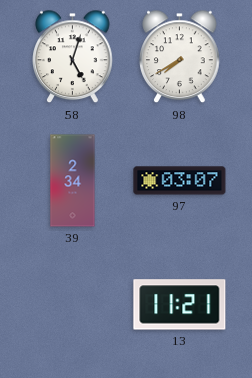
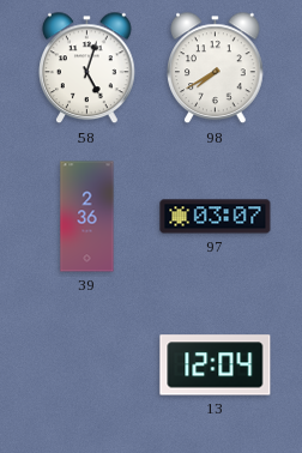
39: 2:34 -> 2:36 (87, 217)
13: 11:21 -> 12:04 (216, 366)
